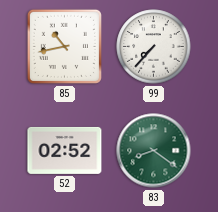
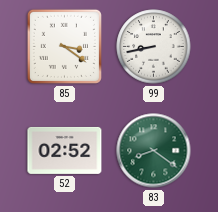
85: 10:43 -> 3:21 (64, 46)
99: 7:37 -> 8:43 (154, 47)
